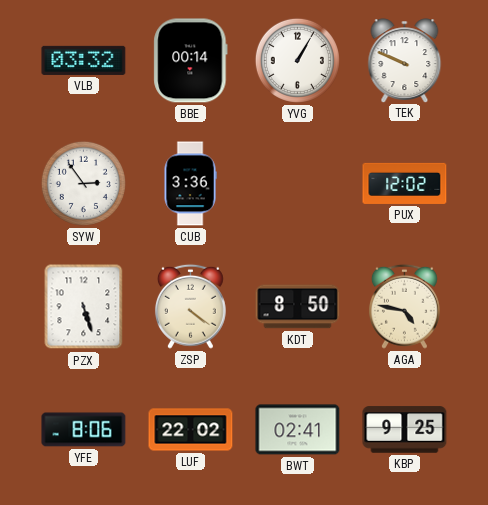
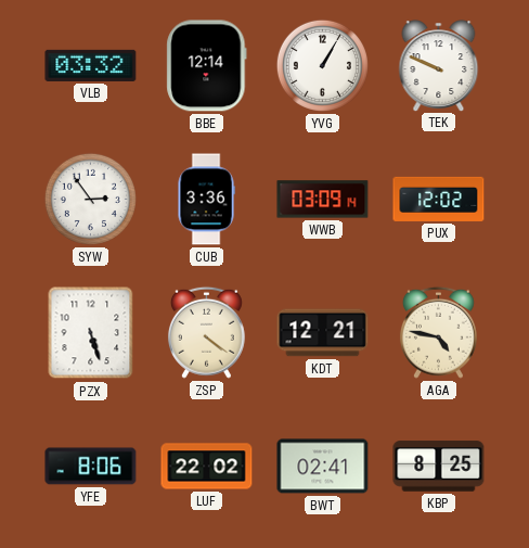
BBE: 00:14 -> 12:14 (207, 66)
WWB: none -> 03:09 (323, 200)
KDT: 8:50 -> 12:21 (323, 333)
KBP: 9:25 -> 8:25 (439, 467)
